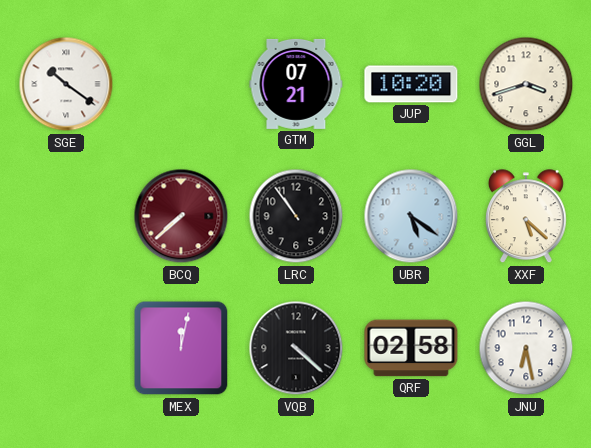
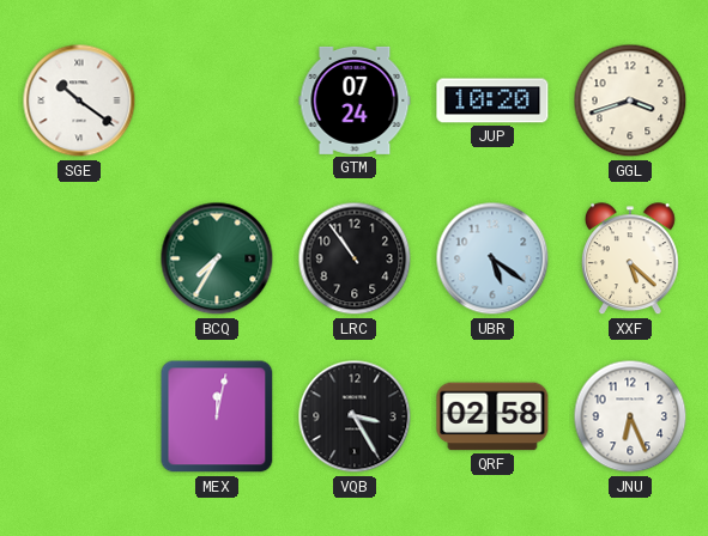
GTM: 07:21 -> 07:24 (355, 100)
BCQ: 7:38 -> 7:35 (217, 258)
BCQ dial: burgundy -> green (217, 258)
VQB: 4:22 -> 3:25 (355, 416)
JNU: 6:28 -> 6:26 (630, 416)
